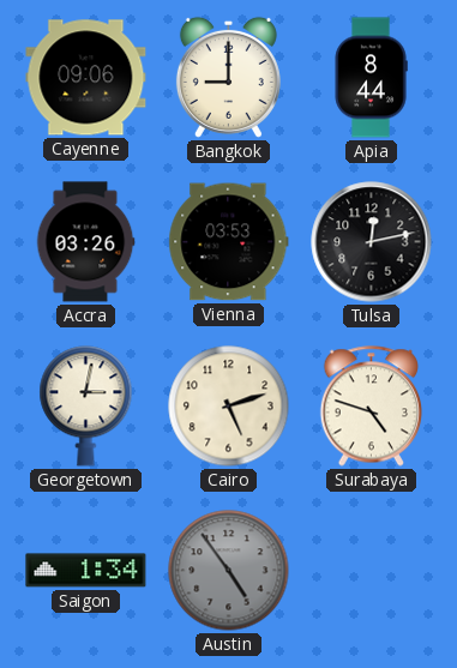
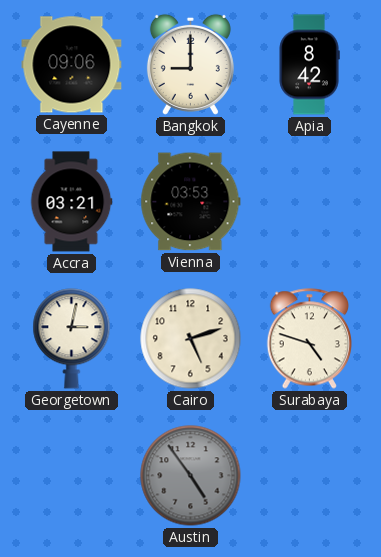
Apia: 8:44 -> 8:42 (309, 65)
Accra: 03:26 -> 03:21 (71, 202)
Tulsa: 12:13 -> none (372, 242)
Saigon: 1:34 -> none (86, 571)
